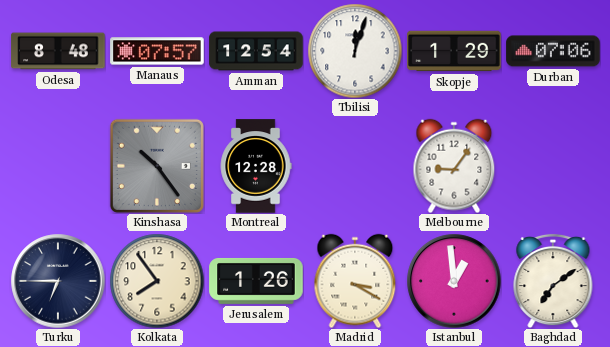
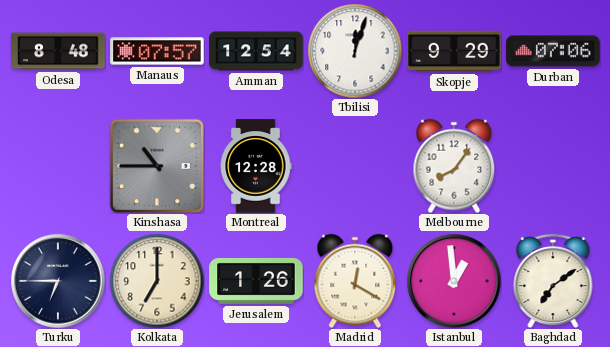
Skopje: 1:29 -> 9:29 (454, 51)
Kinshasa: 10:24 -> 10:45 (157, 166)
Melbourne: 9:06 -> 8:06 (454, 166)
Kolkata: 7:54 -> 7:00 (157, 281)
Madrid: 3:20 -> 12:20 (355, 281)
